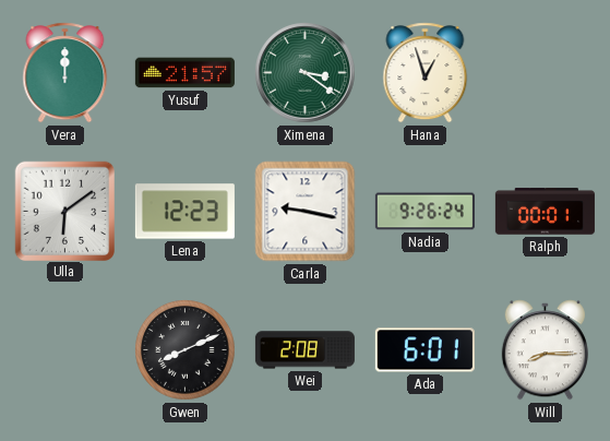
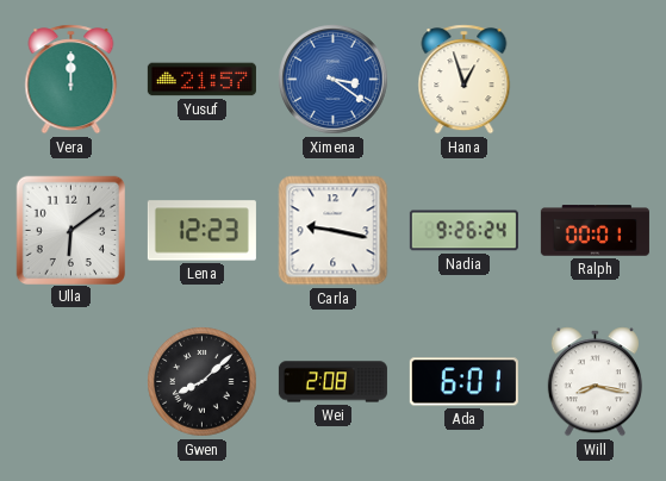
Ximena dial: green -> blue (334, 80)
Gwen: 8:11 -> 8:08 (203, 382)
Will: 8:15 -> 8:17 (595, 382)
